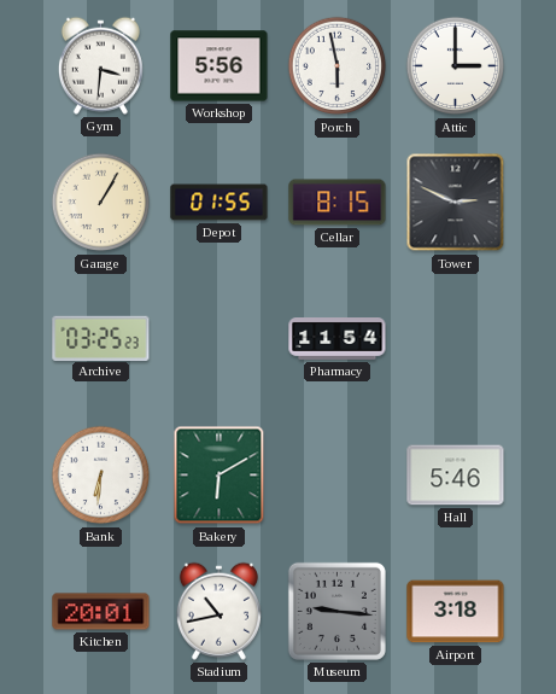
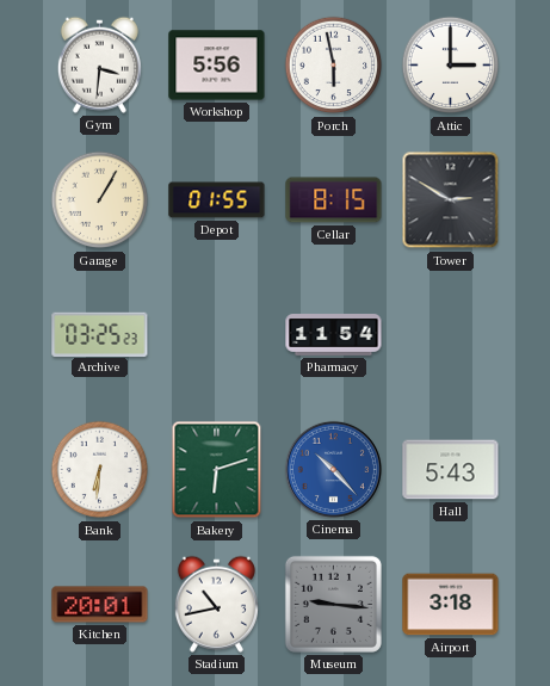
Tower: 2:49 -> 2:50 (451, 200)
Bakery: 6:10 -> 6:12 (217, 470)
Cinema: none -> 10:23 (333, 469)
Hall: 5:46 -> 5:43 (451, 470)
